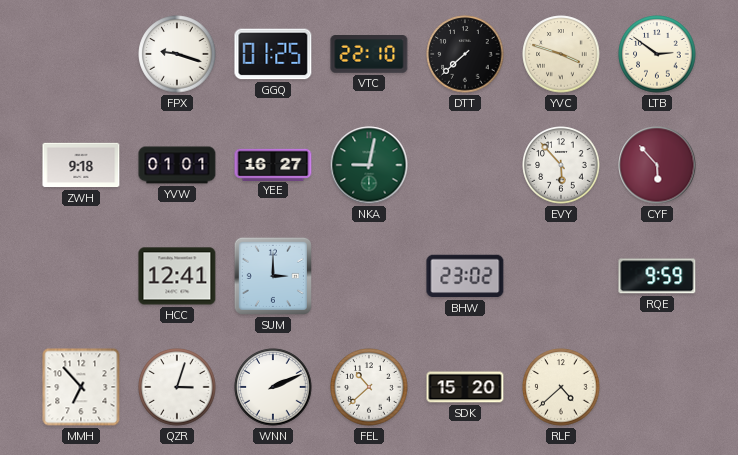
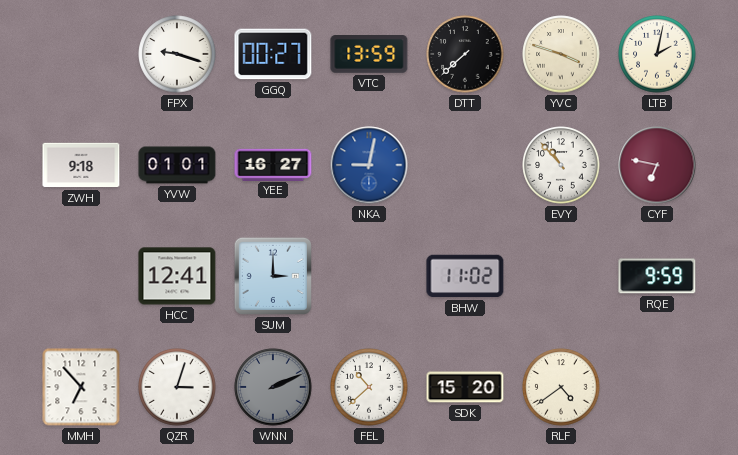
GGQ: 01:25 -> 00:27 (273, 54)
VTC: 22:10 -> 13:59 (369, 55)
LTB: 2:51 -> 2:02 (657, 54)
NKA dial: green -> blue (369, 165)
EVY: 5:53 -> 10:53 (561, 165)
CYF: 5:53 -> 6:47 (657, 165)
BHW: 23:02 -> 11:02 (465, 276)
WNN dial: white -> grey (273, 387)
RLF: 4:38 -> 4:39 (561, 387)
